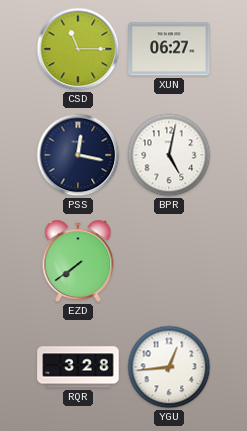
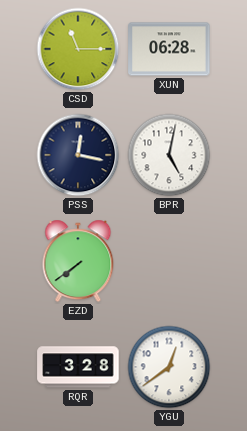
XUN: 06:27 -> 06:28 (169, 49)
YGU: 12:44 -> 12:39 (169, 367)
